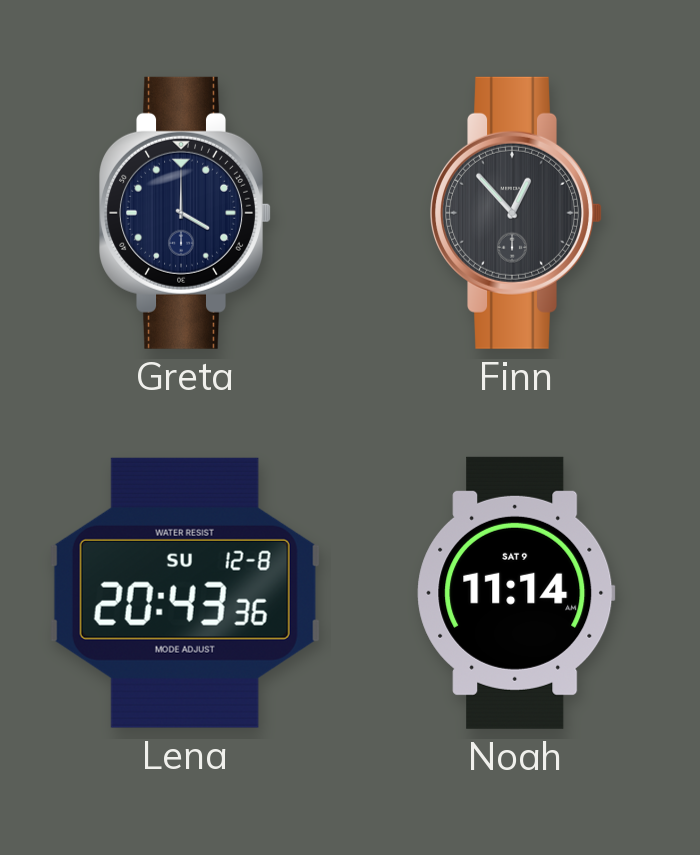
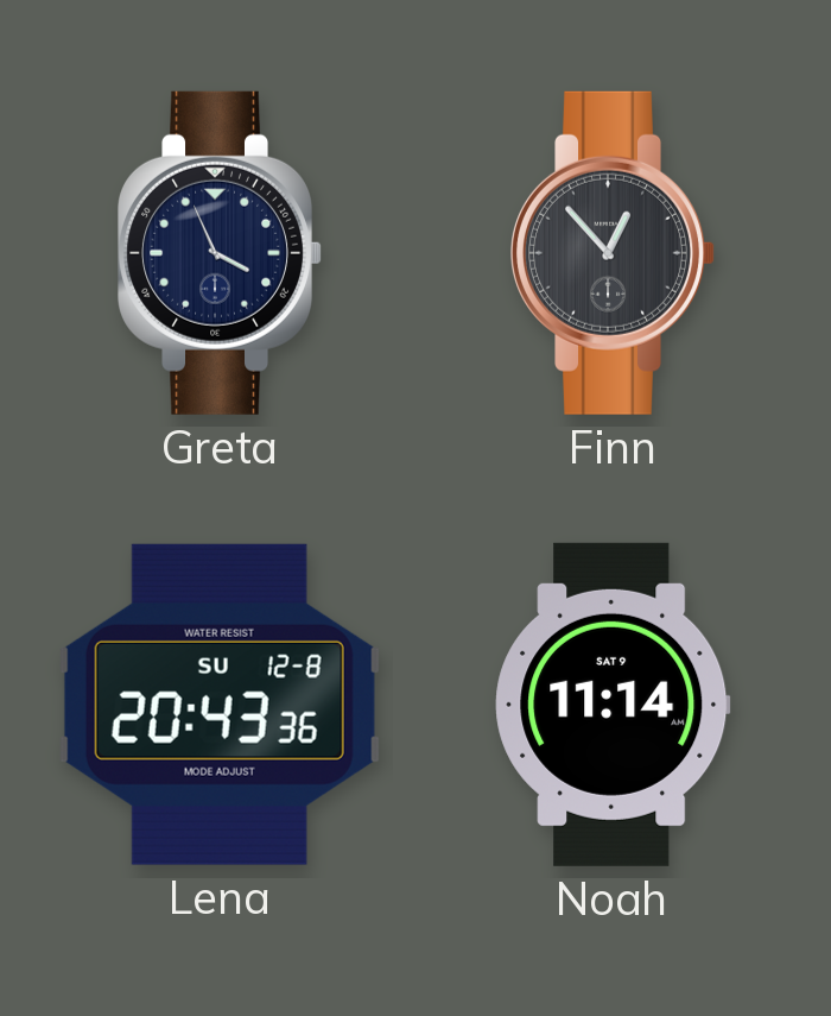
Greta: 4:00 -> 3:56 (220, 253)
